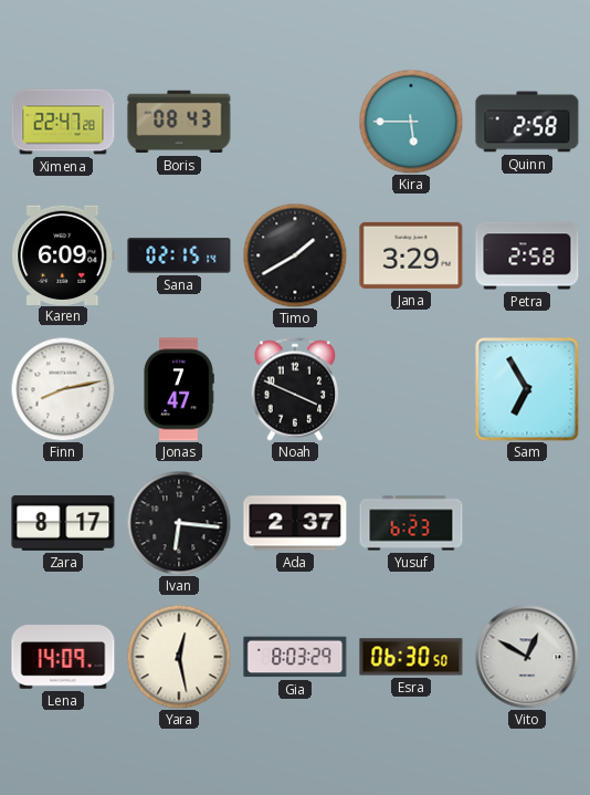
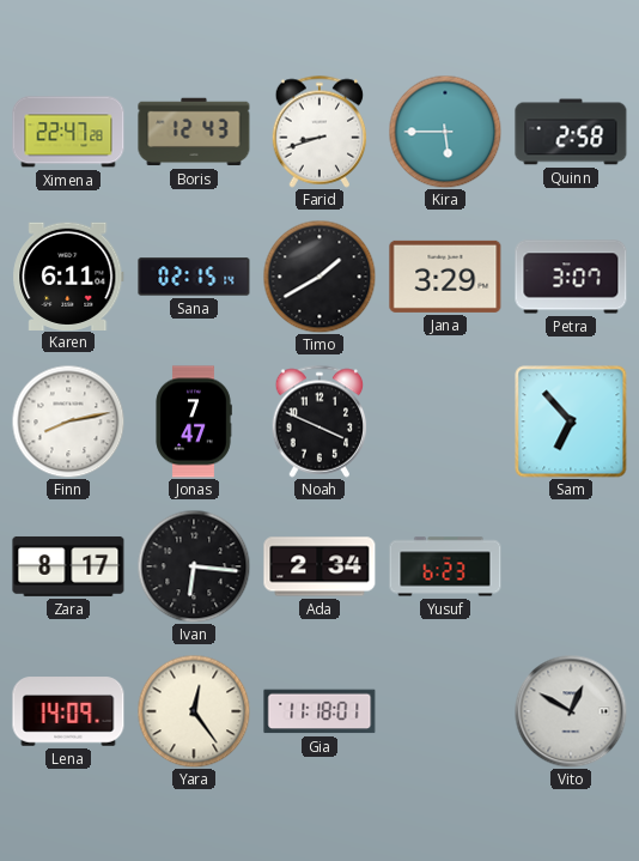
Boris: 08:43 -> 12:43 (194, 132)
Farid: none -> 8:42 (319, 132)
Karen: 6:09 -> 6:11 (68, 275)
Petra: 2:58 -> 3:07 (571, 277)
Sam: 6:55 -> 6:53 (571, 422)
Ada: 2:37 -> 2:34 (319, 566)
Yara: 12:28 -> 12:24 (194, 711)
Gia: 8:03 -> 11:18 (319, 711)
Esra: 06:30 -> none (411, 657)
